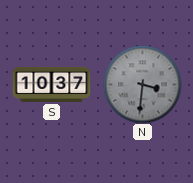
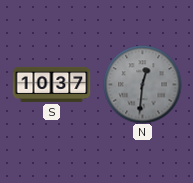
N: 3:31 -> 12:31 (142, 84)
